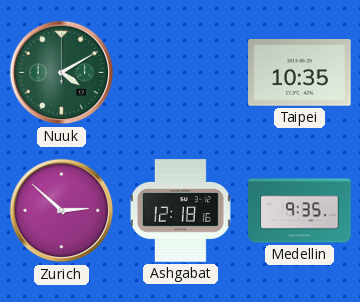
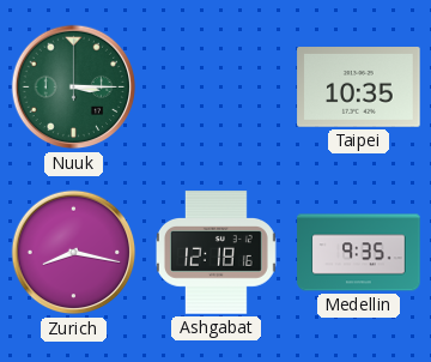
Nuuk: 4:10 -> 3:15 (74, 88)
Zurich: 2:52 -> 8:17 (74, 253)
